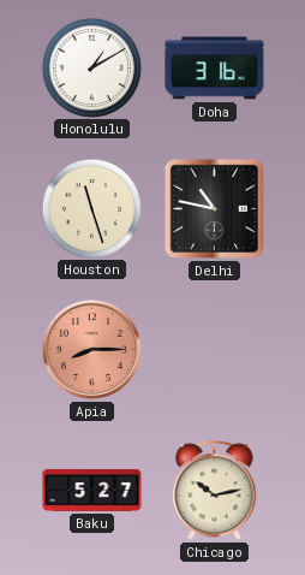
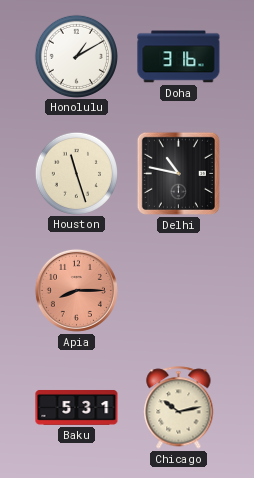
Baku: 5:27 -> 5:31 (77, 407)
